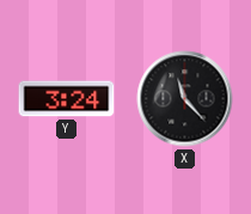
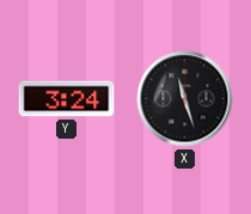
X: 11:23 -> 11:27 (185, 99)
